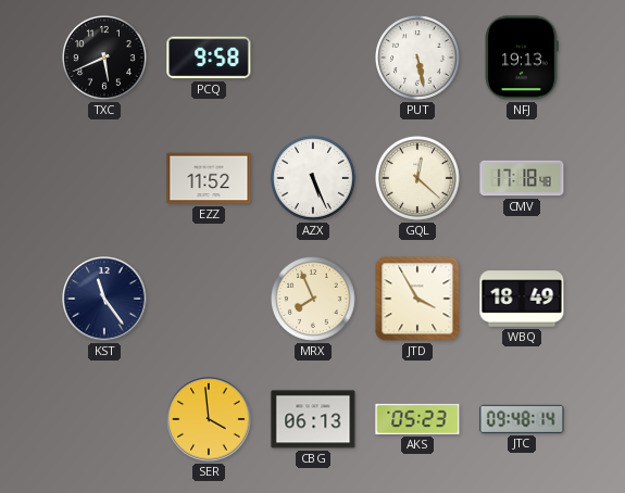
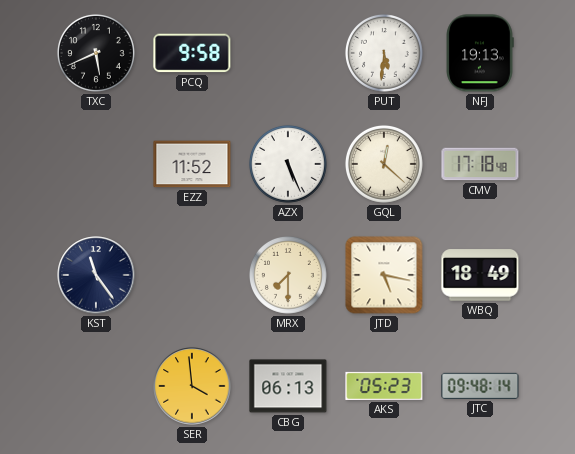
PUT: 5:28 -> 5:31 (384, 53)
MRX: 7:56 -> 7:30 (288, 275)
JTD: 3:55 -> 5:17 (384, 275)
